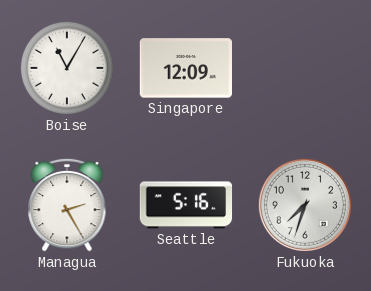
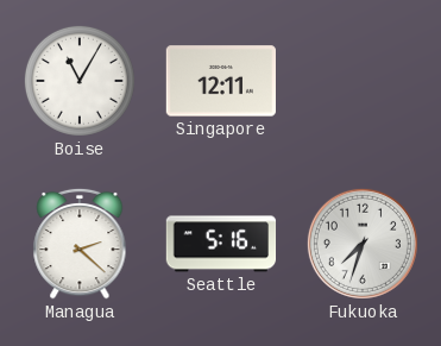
Singapore: 12:09 -> 12:11 (220, 81)
Managua: 2:25 -> 2:22 (80, 244)
